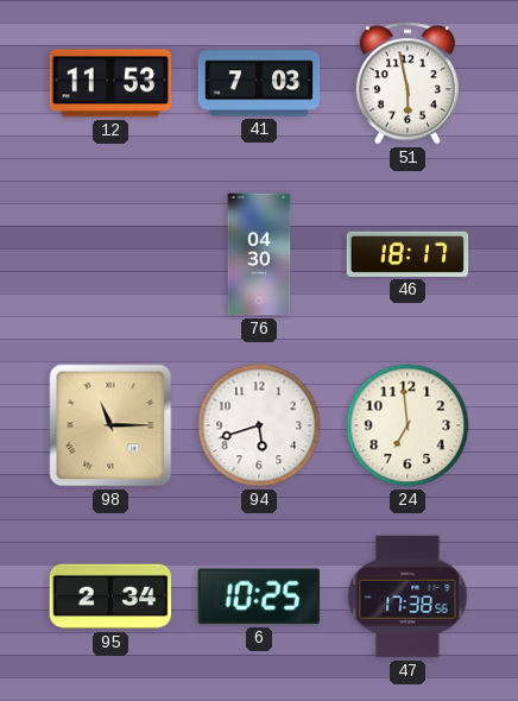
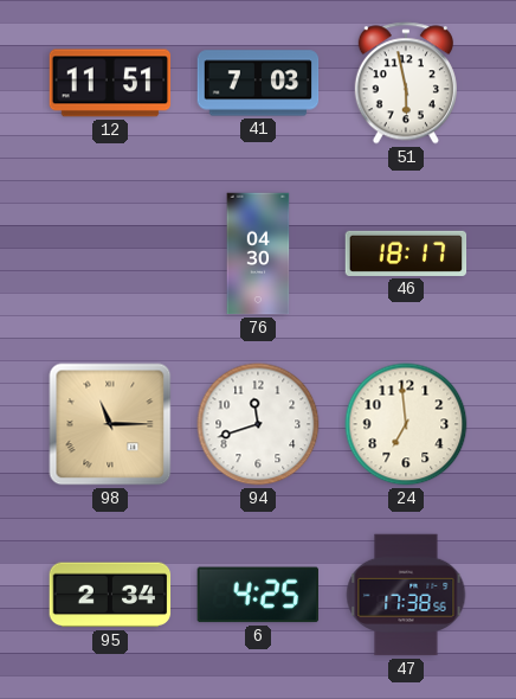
12: 11:53 -> 11:51 (110, 83)
94: 5:42 -> 11:42 (258, 424)
6: 10:25 -> 4:25 (258, 595)
